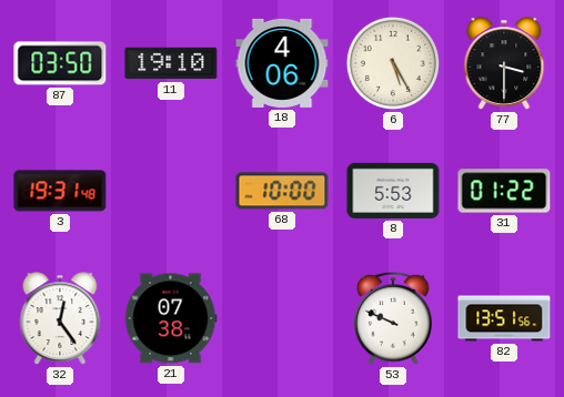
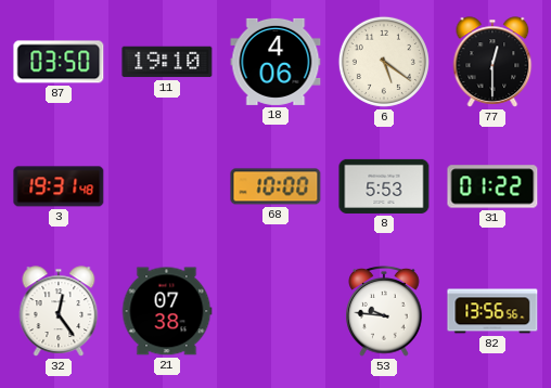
6: 5:25 -> 5:21 (384, 62)
77: 3:30 -> 12:30 (492, 62)
53: 9:49 -> 9:46 (384, 312)
82: 13:51 -> 13:56 (492, 311)
